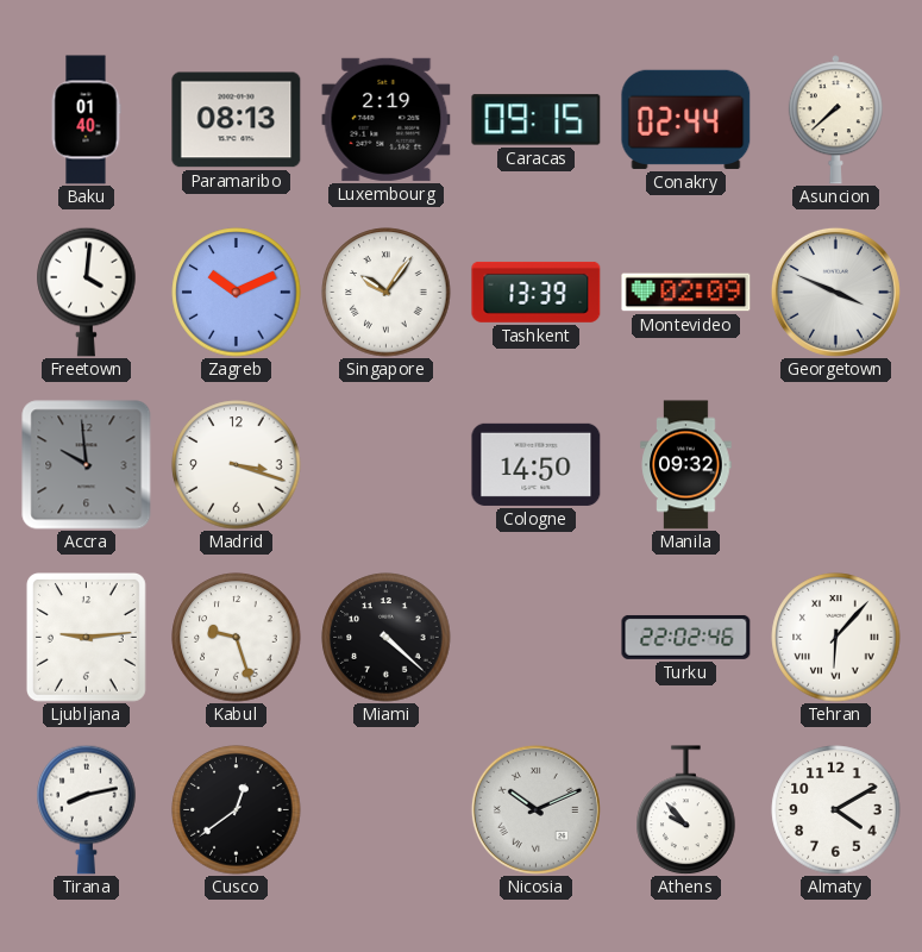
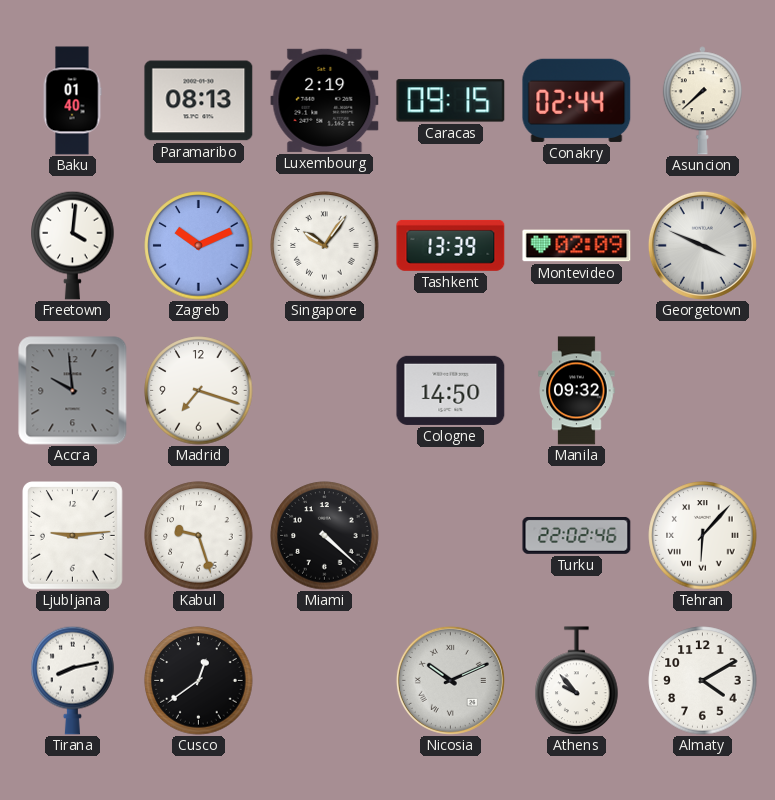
Madrid: 3:18 -> 7:18 (199, 391)
